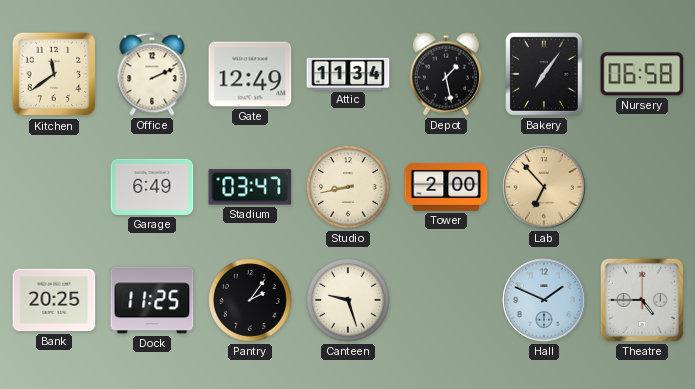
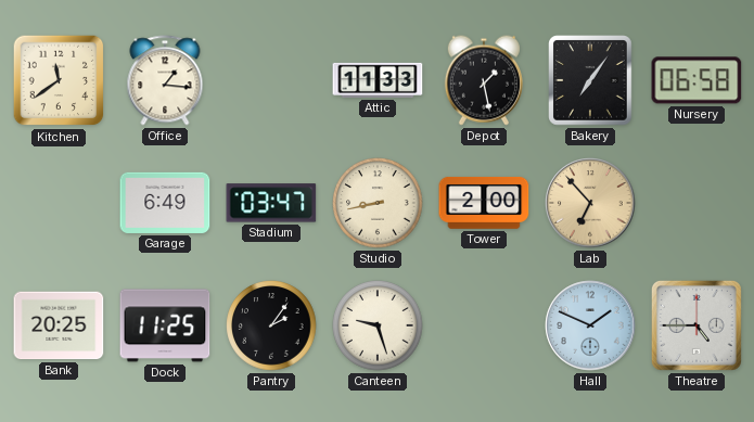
Office: 2:11 -> 1:16 (165, 80)
Gate: 12:49 -> none (250, 74)
Attic: 11:34 -> 11:33 (378, 80)
